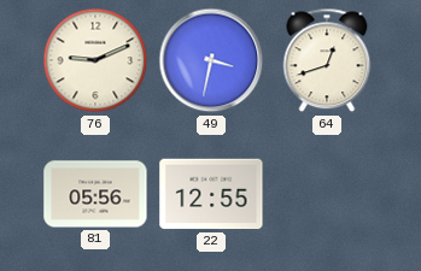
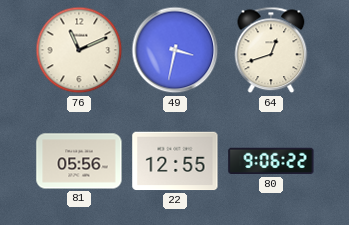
76: 9:11 -> 11:11 (79, 50)
80: none -> 9:06 (271, 161)
